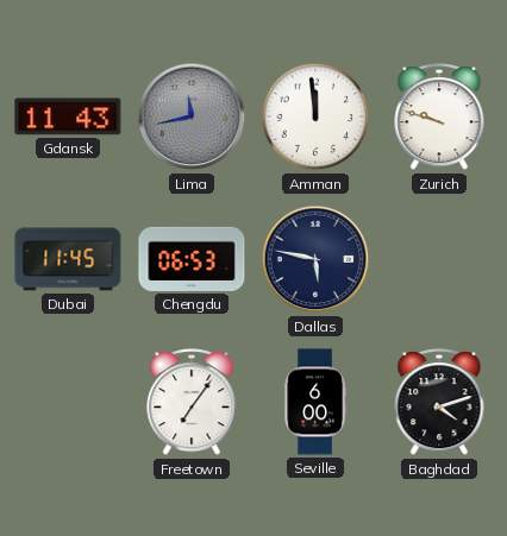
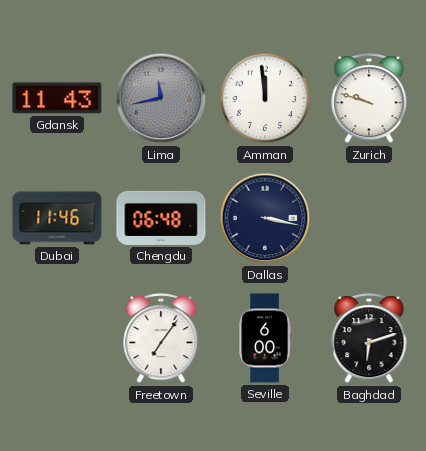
Dubai: 11:45 -> 11:46 (57, 218)
Chengdu: 06:53 -> 06:48 (161, 218)
Dallas: 5:47 -> 3:17 (265, 218)
Baghdad: 4:12 -> 6:12 (369, 339)
